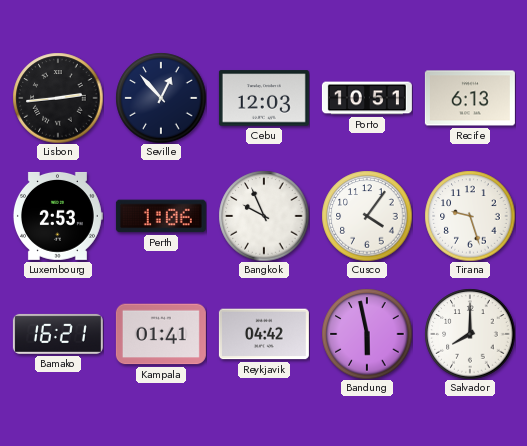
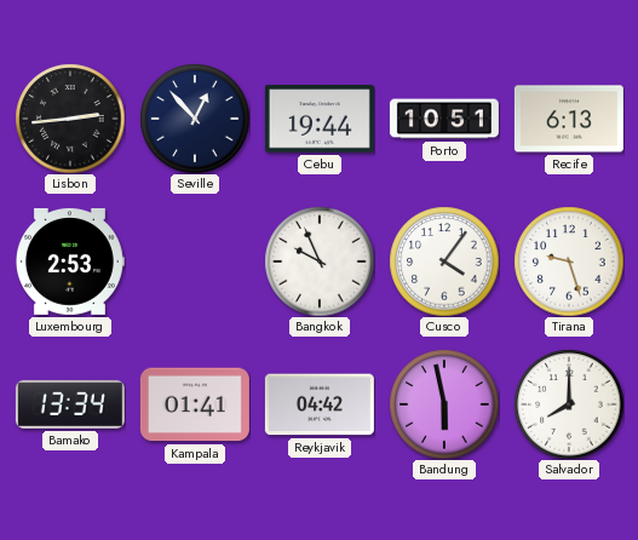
Cebu: 12:03 -> 19:44 (320, 119)
Perth: 1:06 -> none (161, 216)
Bamako: 16:21 -> 13:34 (70, 404)
